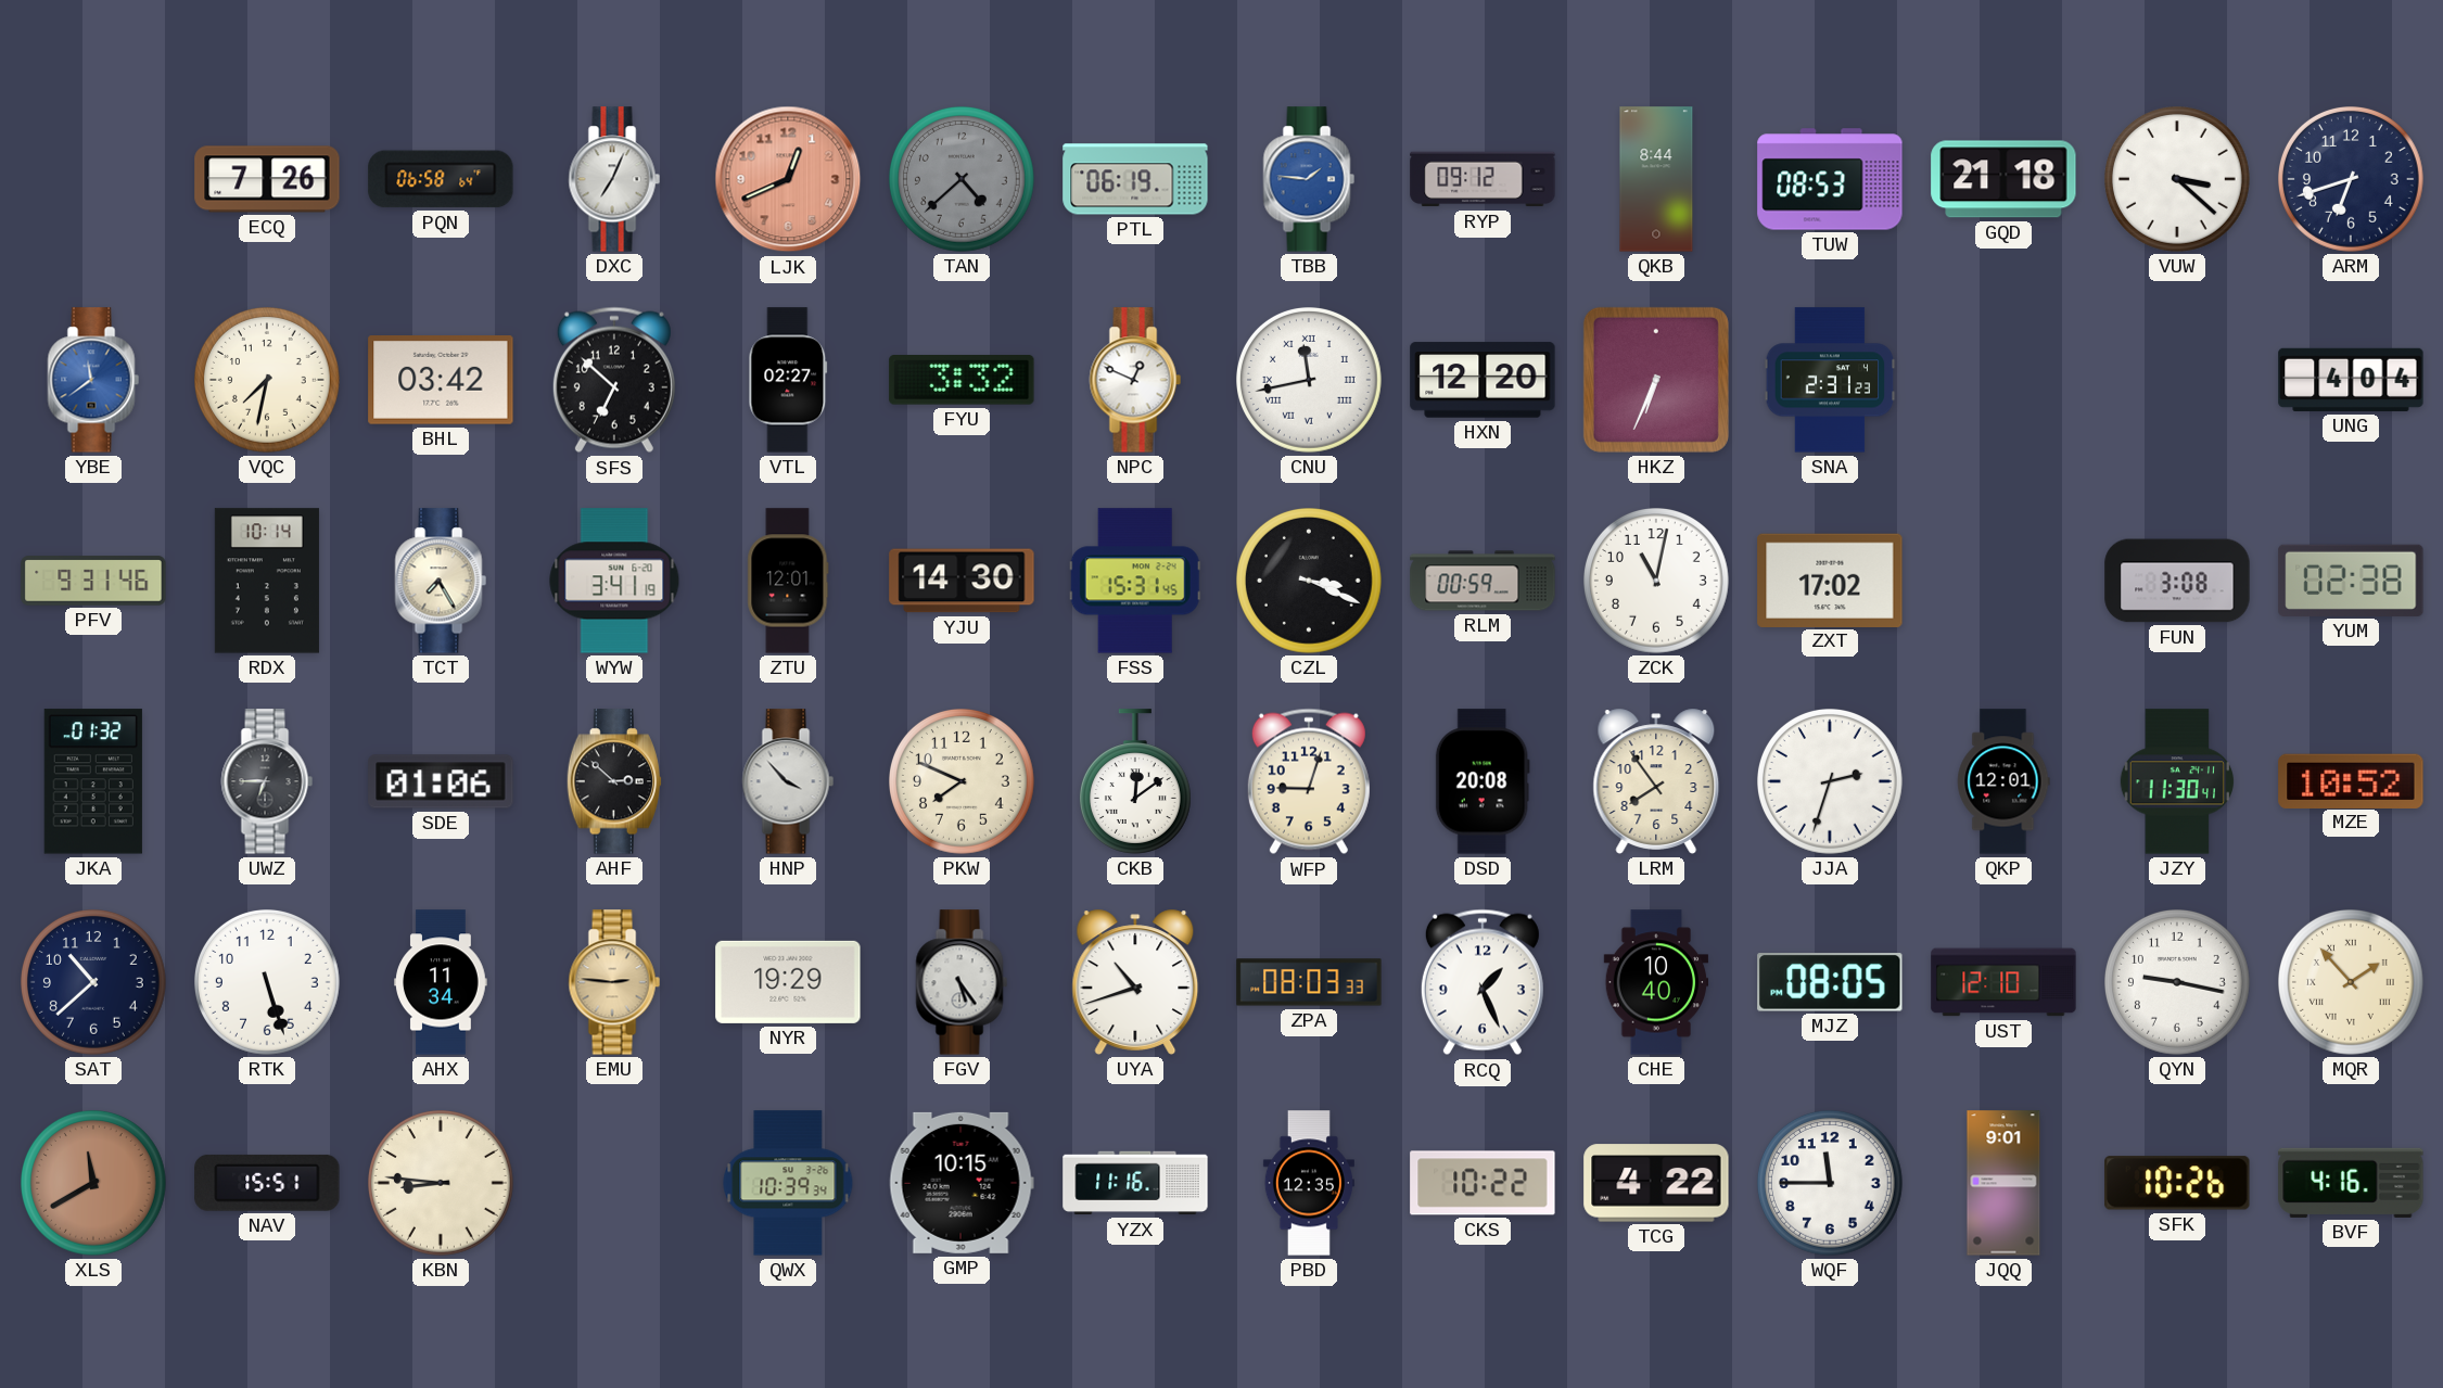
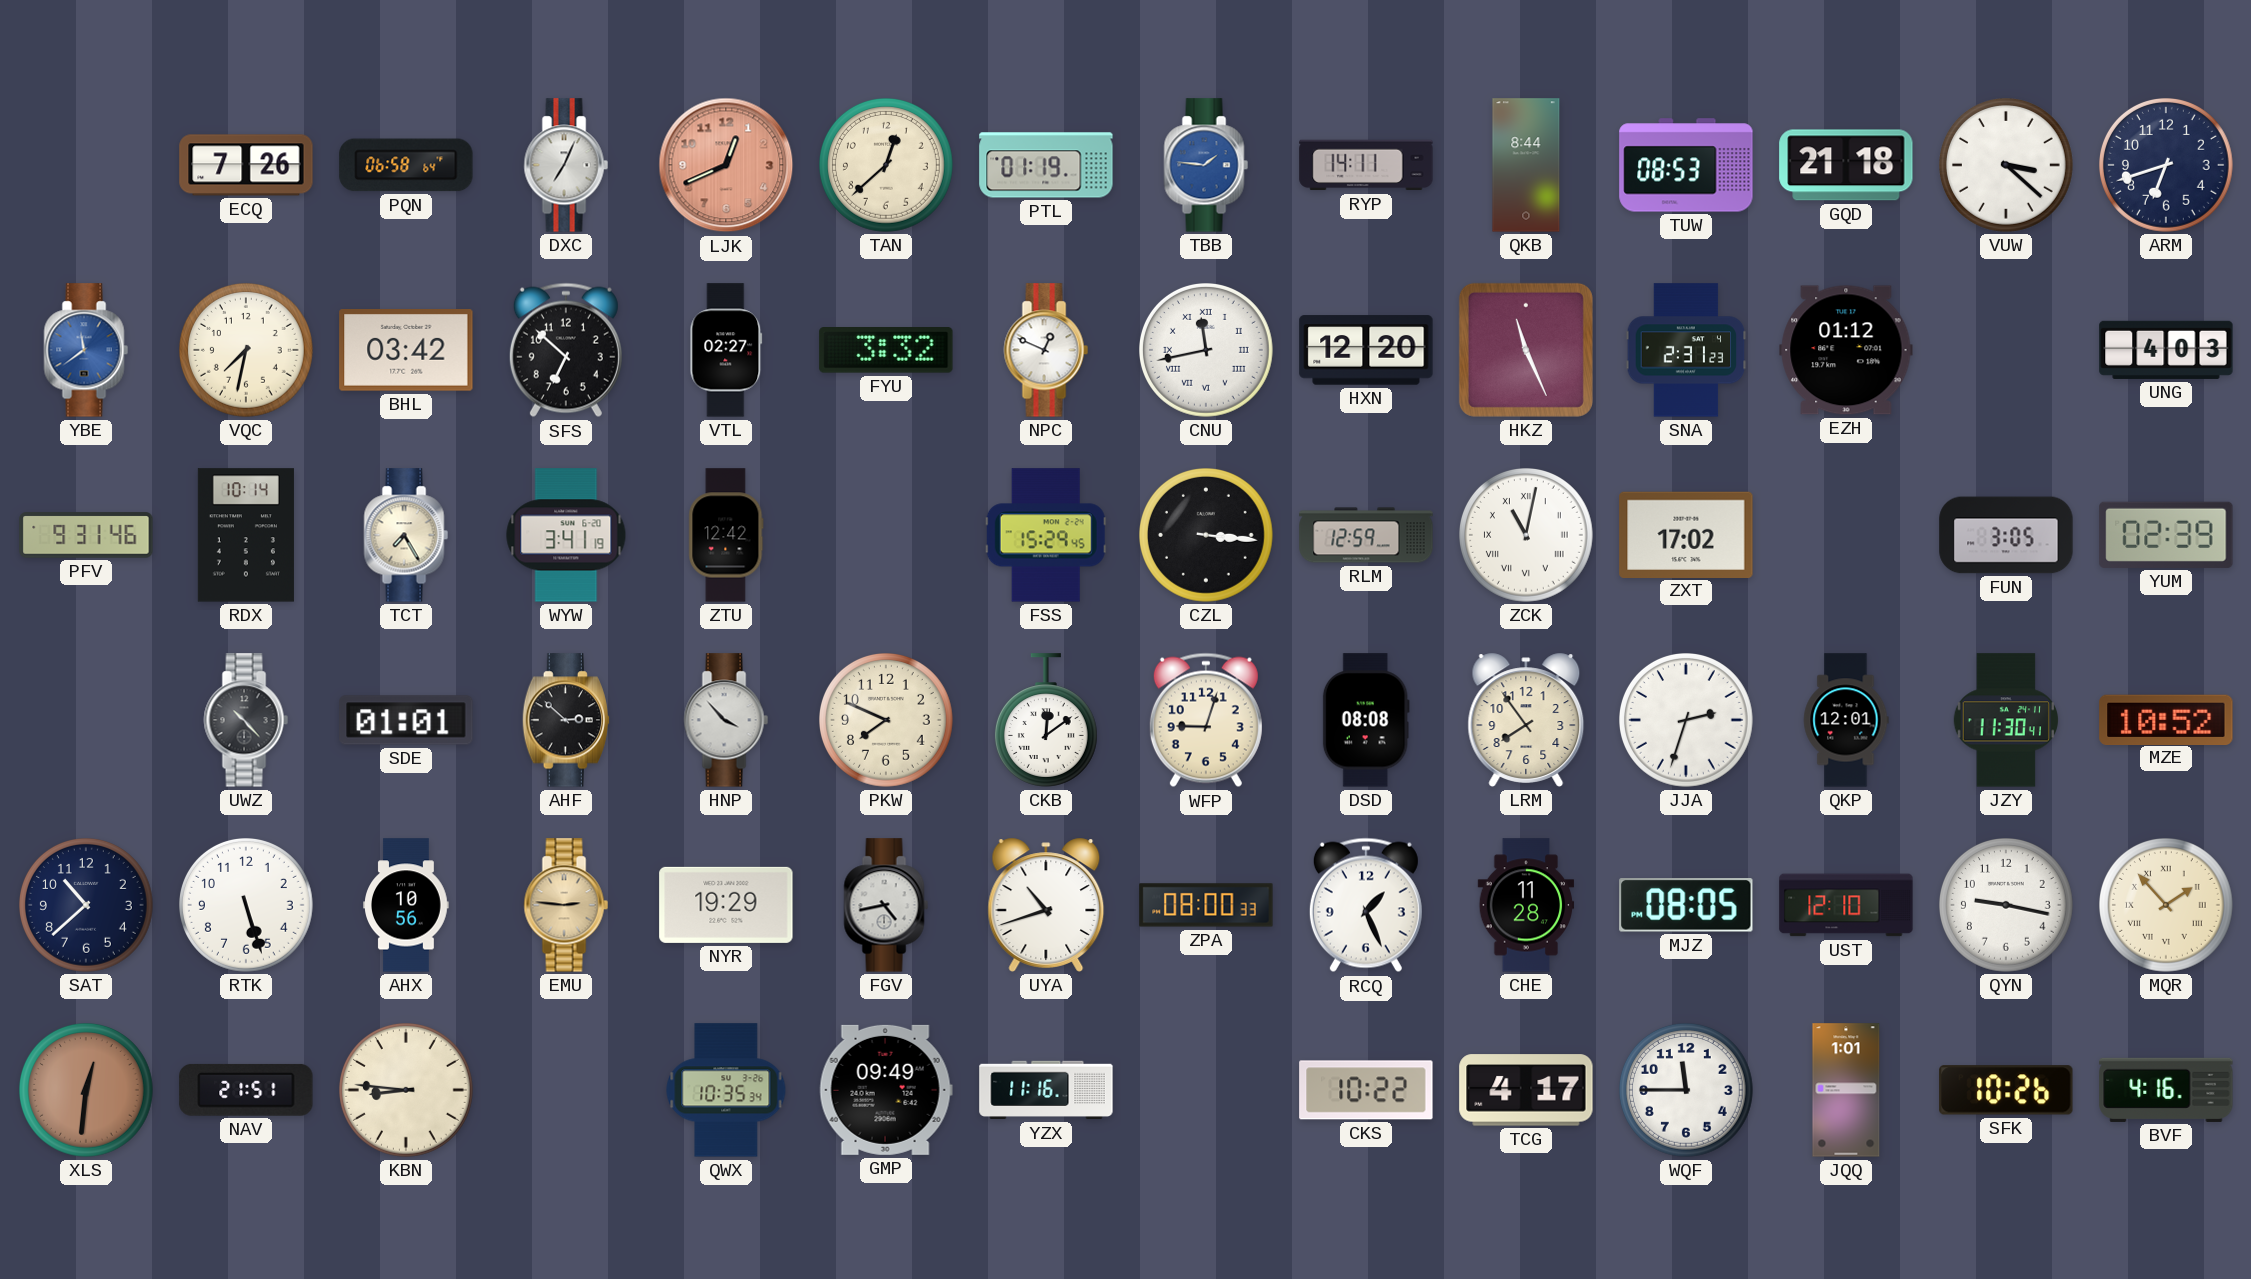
TAN: 4:38 -> 12:38 (887, 166)
TAN dial: grey -> cream (887, 166)
PTL: 06:19 -> 01:19 (1046, 165)
RYP: 09:12 -> 14:11 (1366, 165)
HKZ: 6:34 -> 11:26 (1526, 350)
EZH: none -> 01:12 (1846, 350)
UNG: 4:04 -> 4:03 (2166, 350)
ZTU: 12:01 -> 12:42 (726, 535)
YJU: 14:30 -> none (962, 581)
FSS: 15:31 -> 15:29 (1046, 535)
CZL: 3:19 -> 3:16 (1207, 536)
RLM: 00:59 -> 12:59 (1366, 535)
ZCK numerals: Arabic -> Roman (1527, 536)
FUN: 3:08 -> 3:05 (2006, 535)
YUM: 02:38 -> 02:39 (2166, 535)
JKA: 01:32 -> none (93, 781)
UWZ: 6:45 -> 10:23 (246, 720)
SDE: 01:06 -> 01:01 (406, 720)
DSD: 20:08 -> 08:08 (1366, 720)
AHX: 11:34 -> 10:56 (407, 905)
FGV: 5:24 -> 4:43 (886, 905)
ZPA: 08:03 -> 08:00 (1206, 905)
CHE: 10:40 -> 11:28 (1526, 905)
XLS: 11:40 -> 12:31 (87, 1091)
NAV: 15:51 -> 21:51 (246, 1090)
QWX: 10:39 -> 10:35 (726, 1090)
GMP: 10:15 -> 09:49 (886, 1090)
PBD: 12:35 -> none (1309, 1183)
TCG: 4:22 -> 4:17 (1526, 1090)
JQQ: 9:01 -> 1:01 (1846, 1090)
